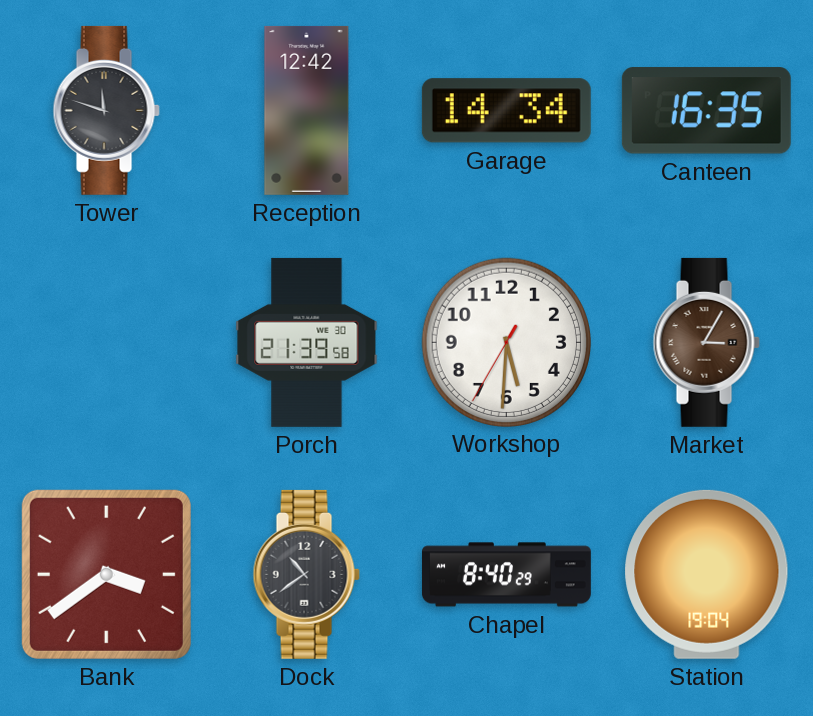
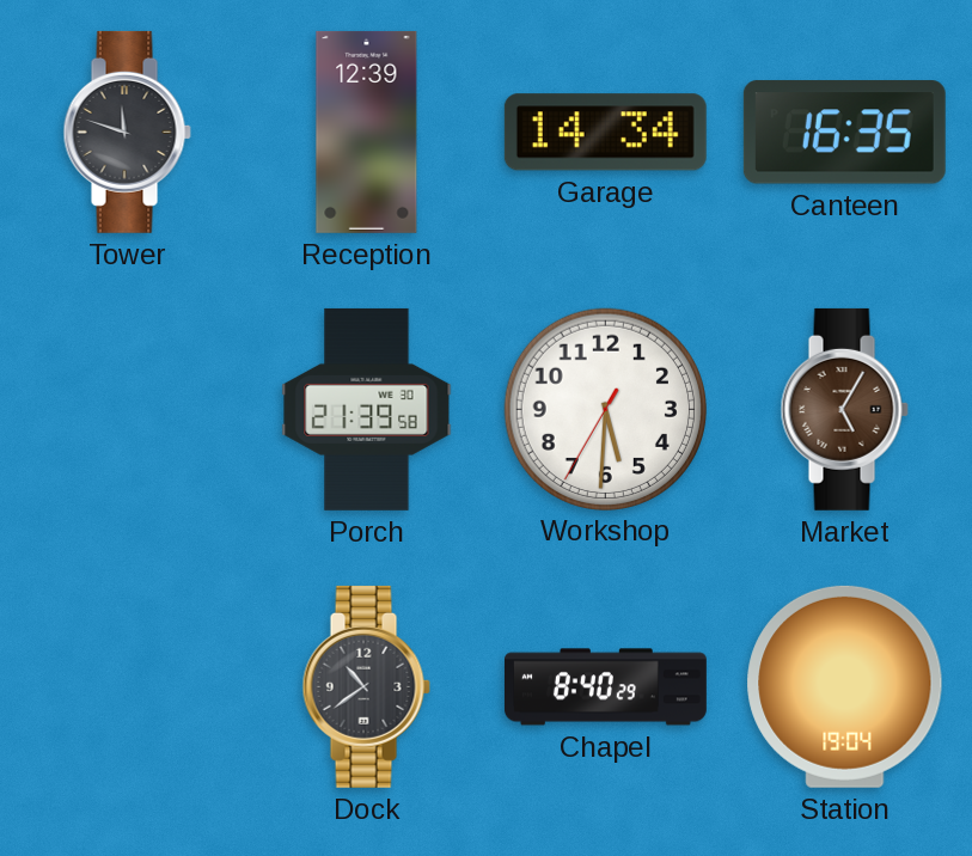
Reception: 12:42 -> 12:39 (367, 132)
Market: 3:05 -> 5:05 (844, 409)
Bank: 3:39 -> none (106, 574)
